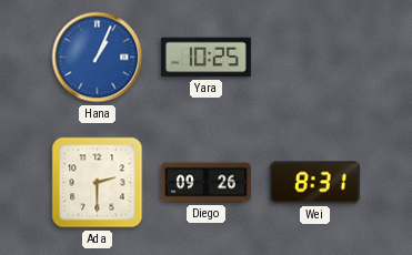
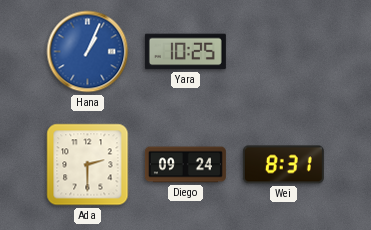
Diego: 09:26 -> 09:24 (185, 165)
